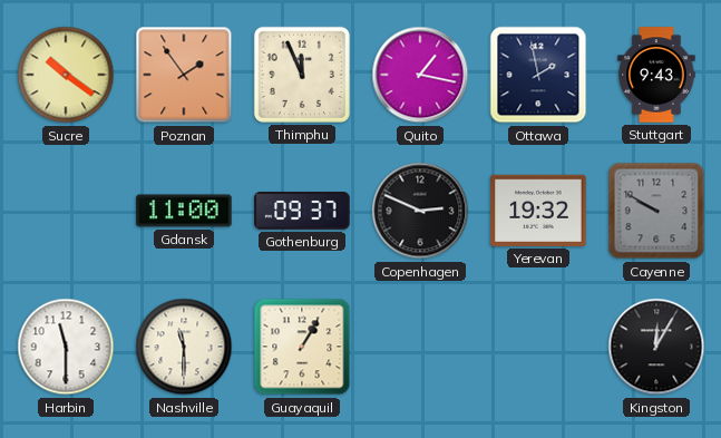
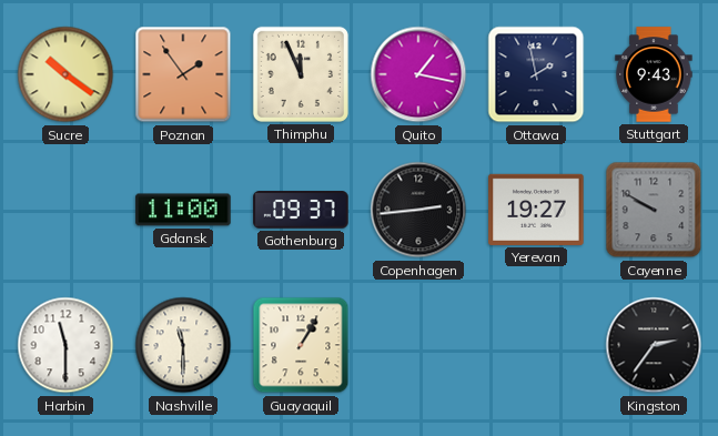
Copenhagen: 2:49 -> 2:44 (418, 210)
Yerevan: 19:32 -> 19:27 (536, 210)
Kingston: 12:05 -> 2:36 (654, 345)
